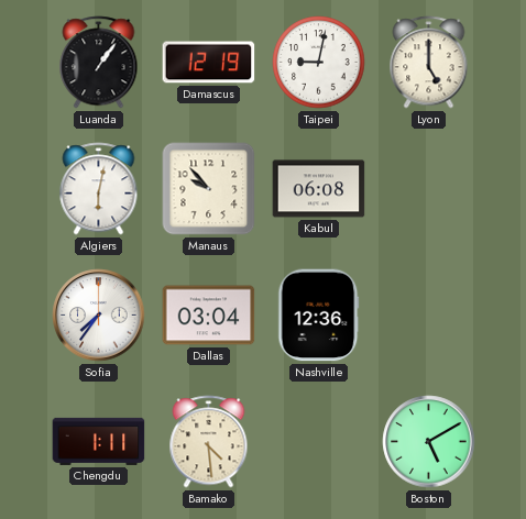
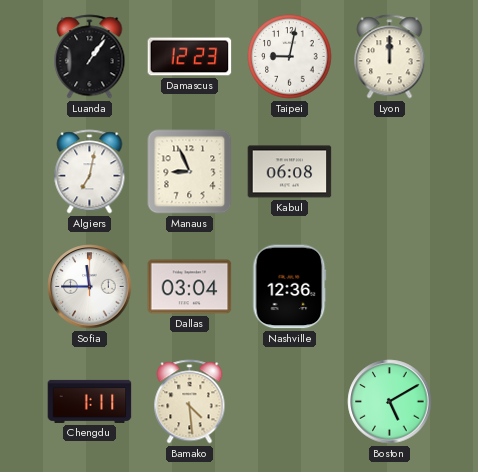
Damascus: 12:19 -> 12:23 (190, 57)
Lyon: 5:00 -> 12:00 (390, 57)
Algiers: 6:02 -> 7:02 (90, 172)
Manaus: 9:53 -> 8:56 (190, 172)
Sofia: 7:36 -> 11:45 (90, 287)
